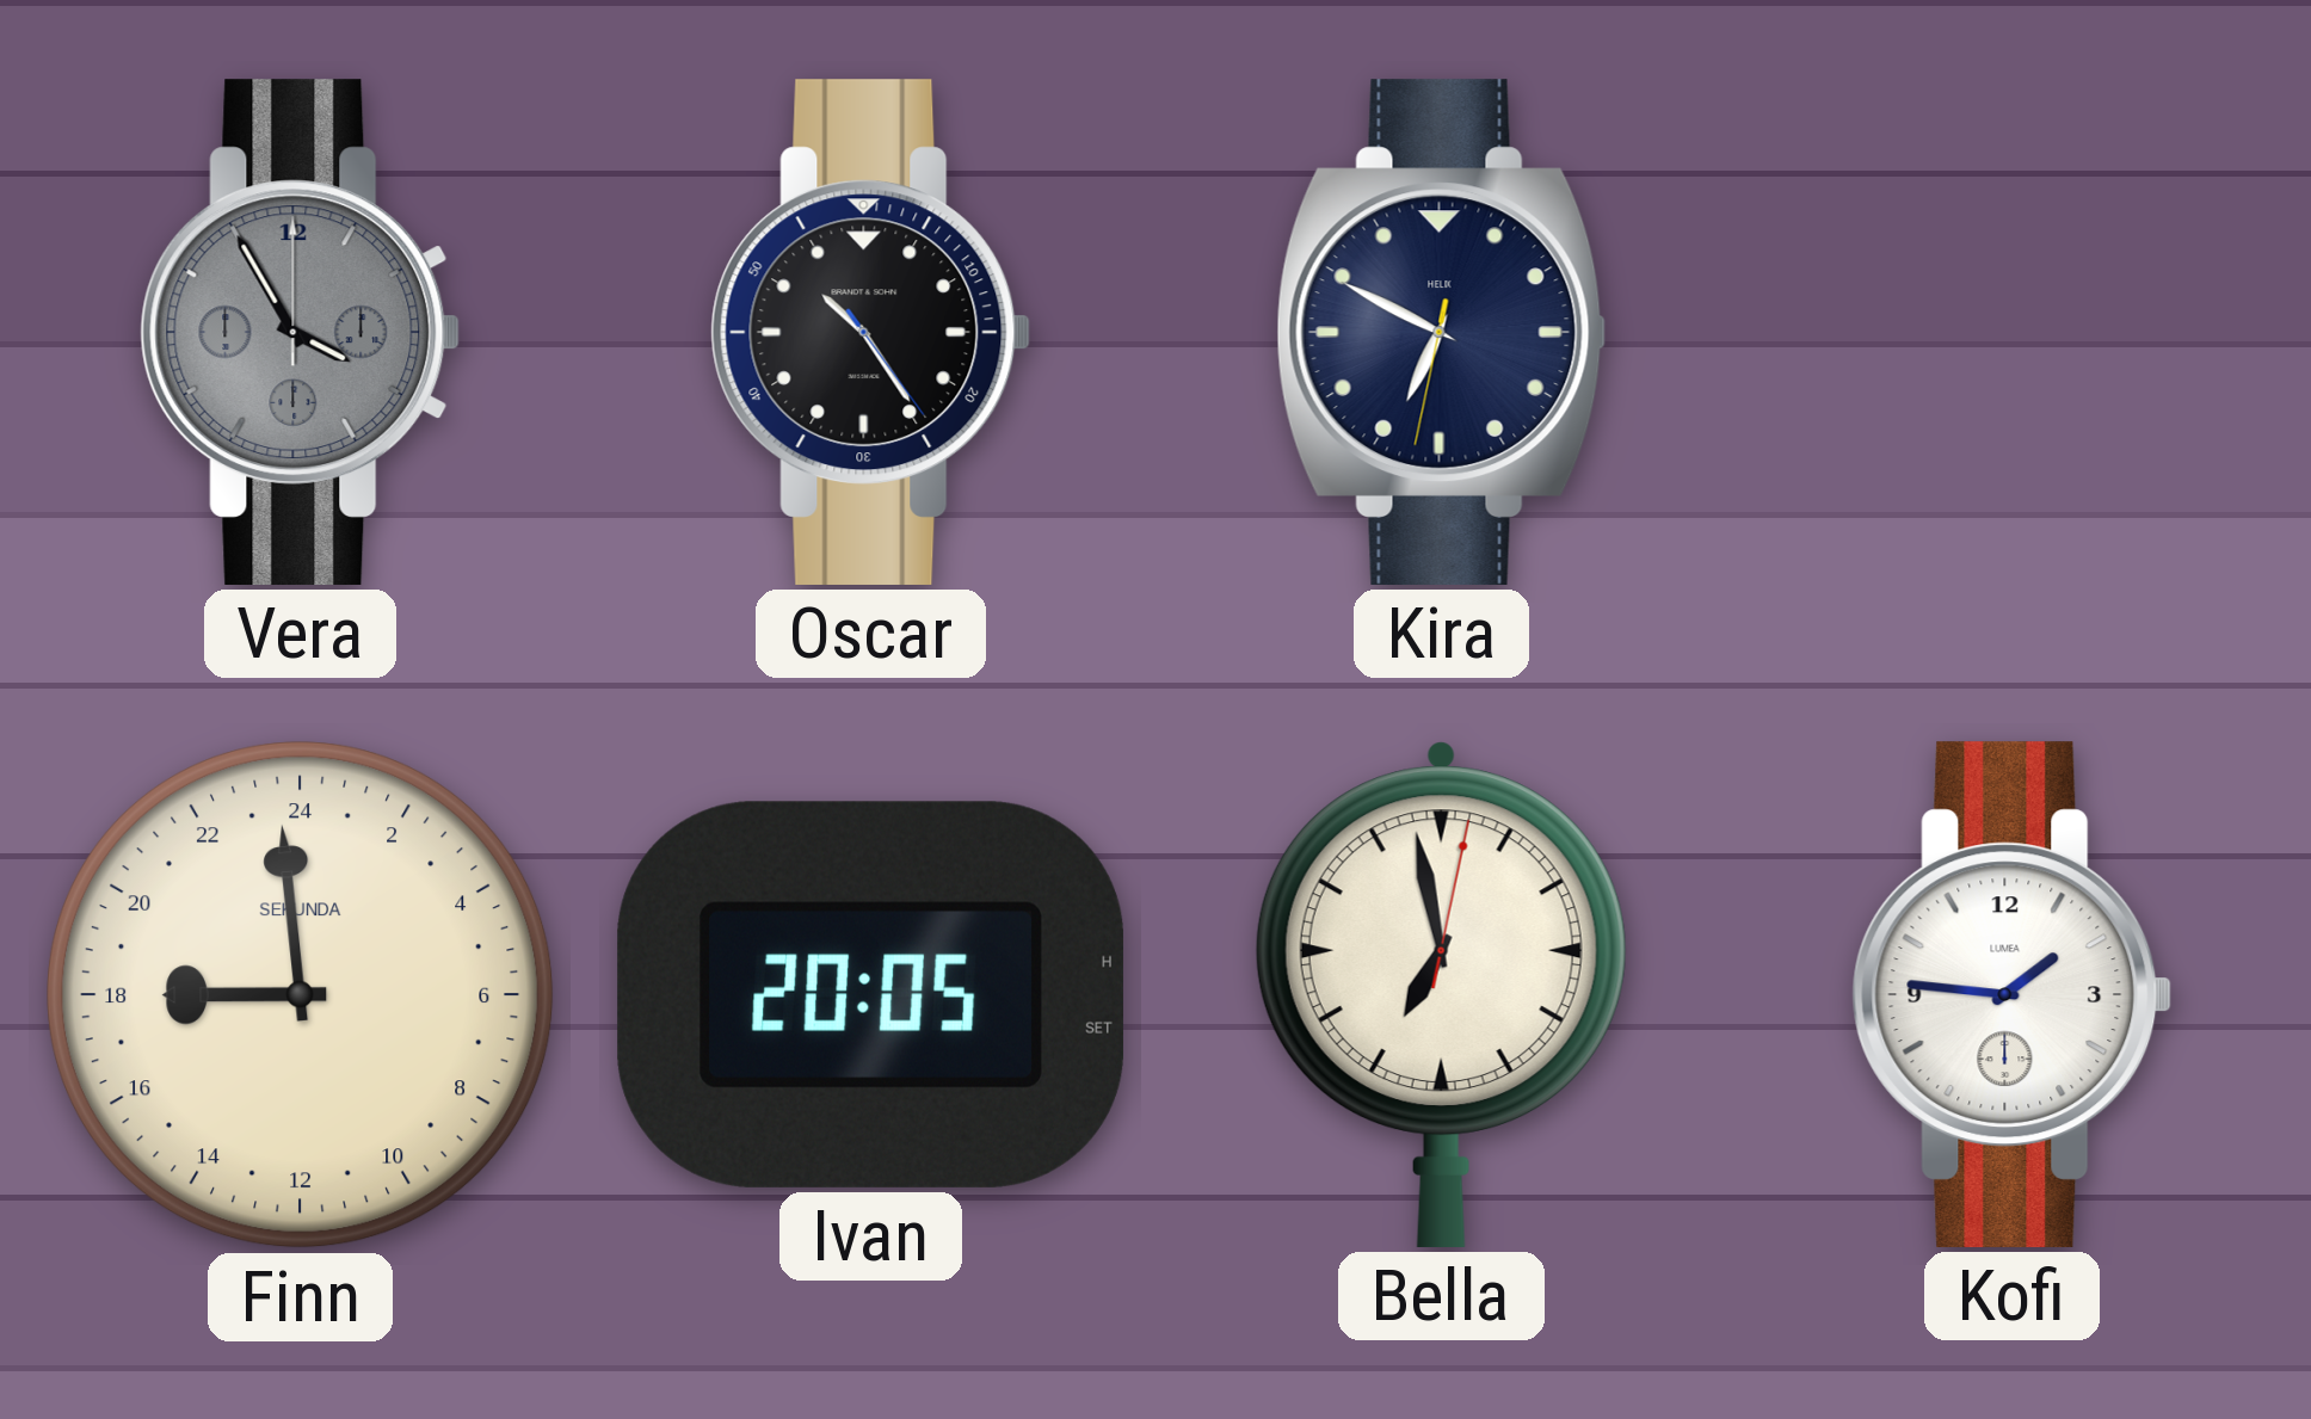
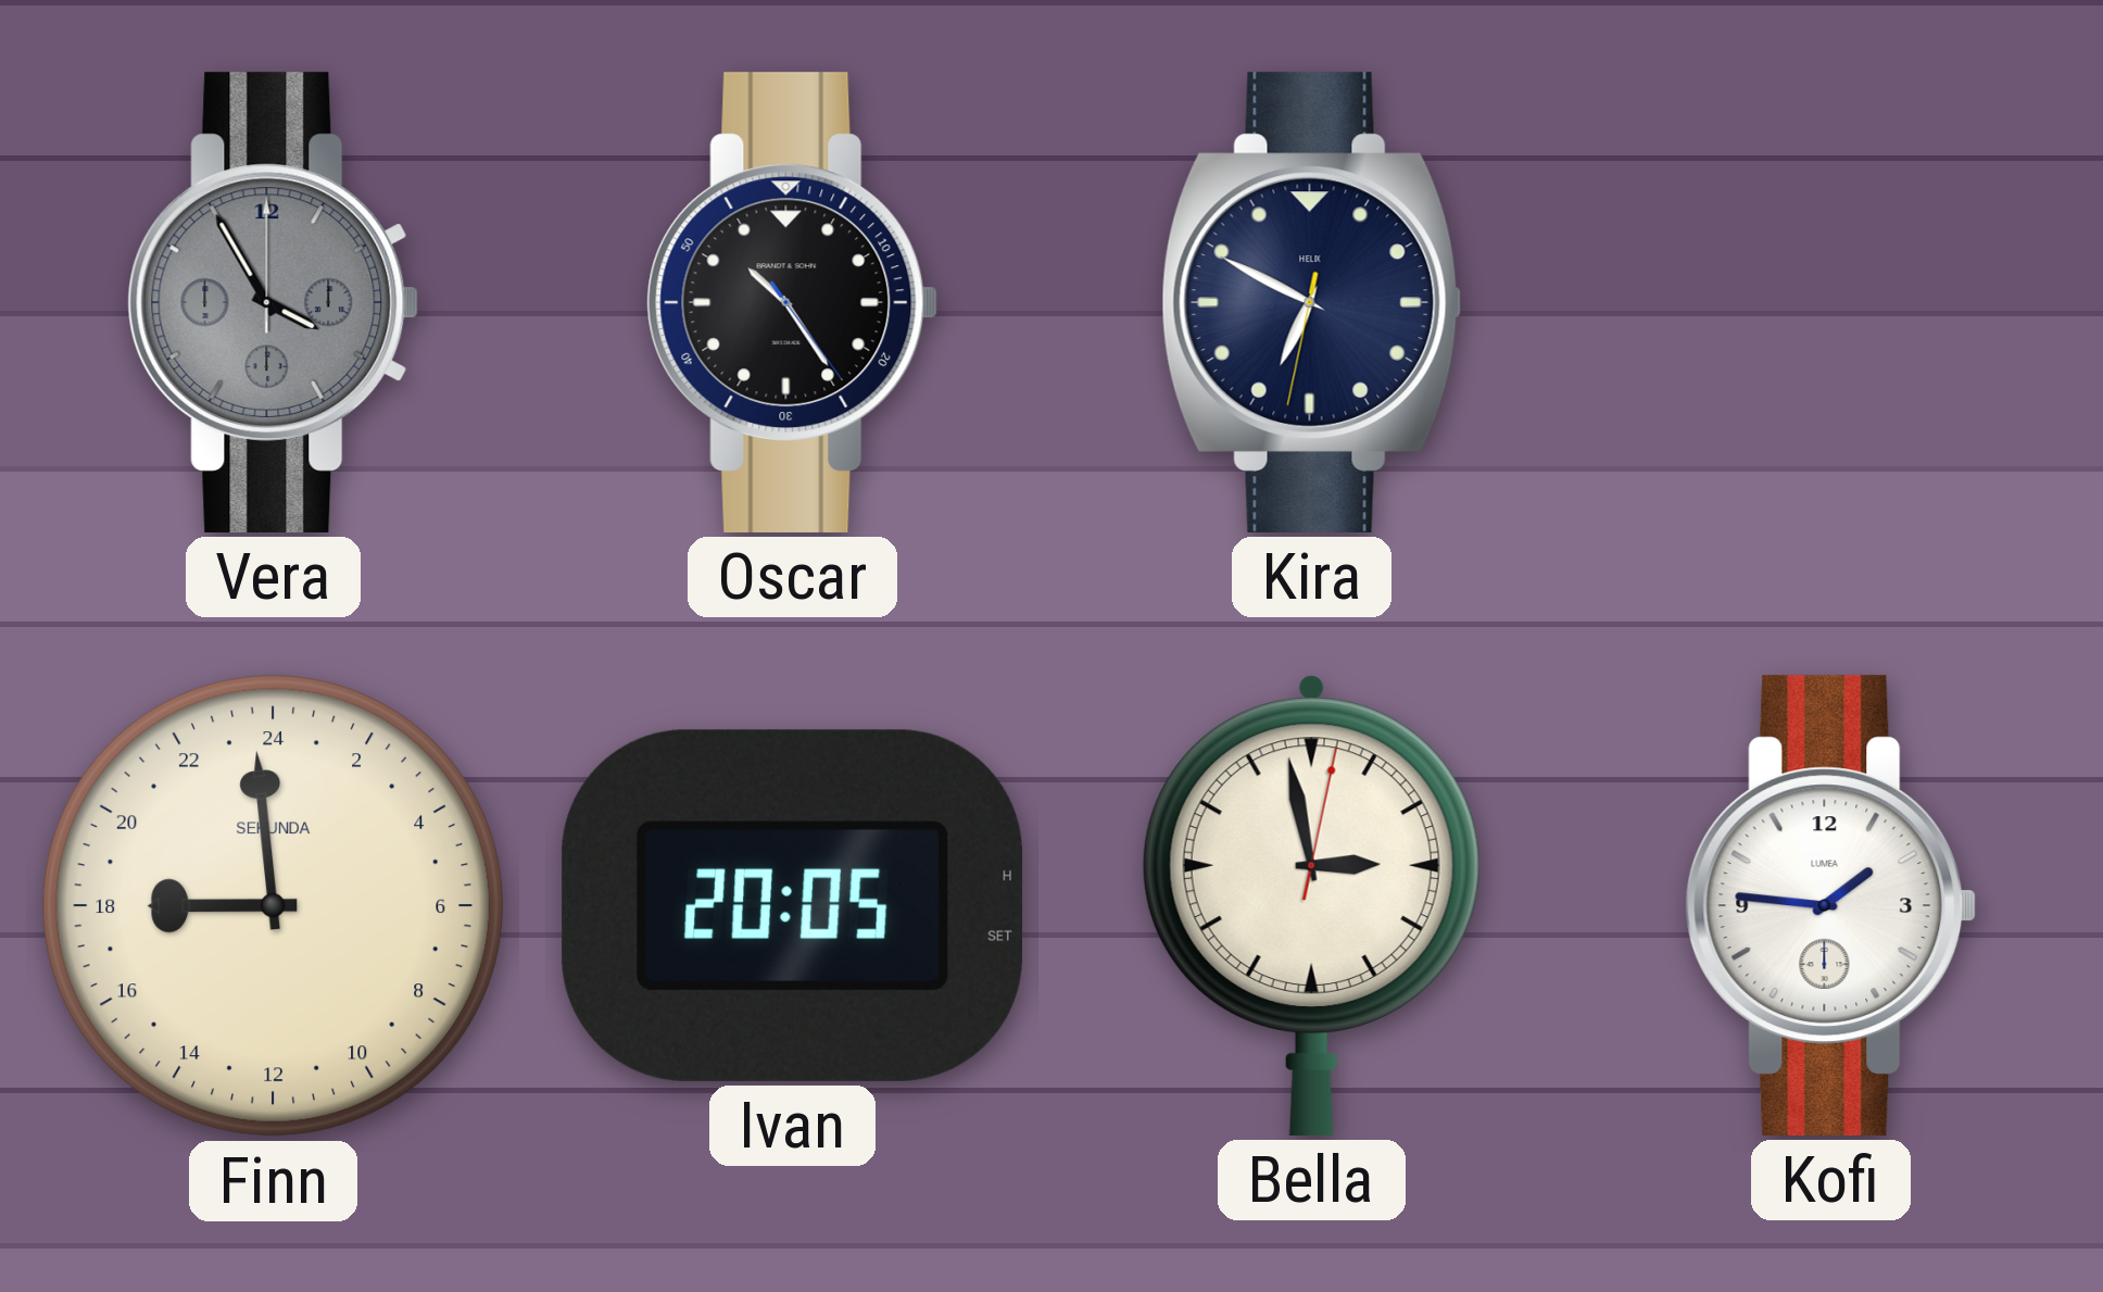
Bella: 6:58 -> 2:58 (1311, 905)
